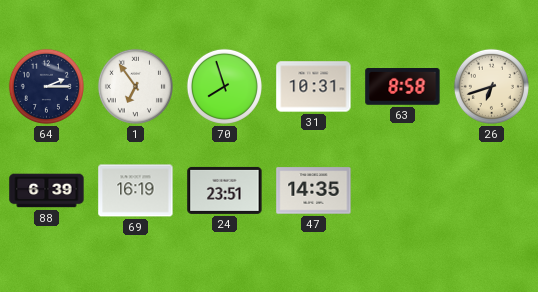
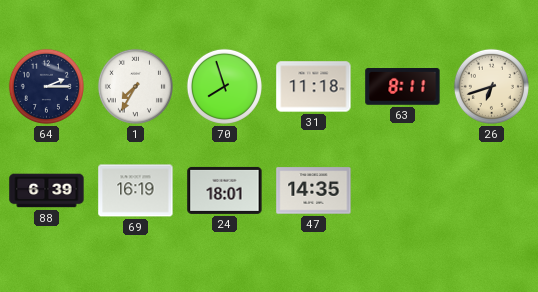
1: 6:54 -> 7:35 (135, 86)
31: 10:31 -> 11:18 (314, 87)
63: 8:58 -> 8:11 (403, 87)
24: 23:51 -> 18:01 (225, 190)
